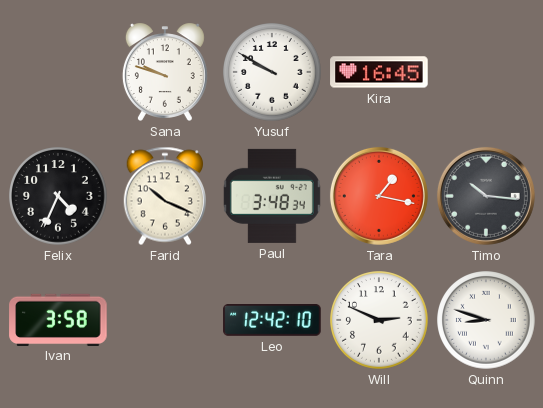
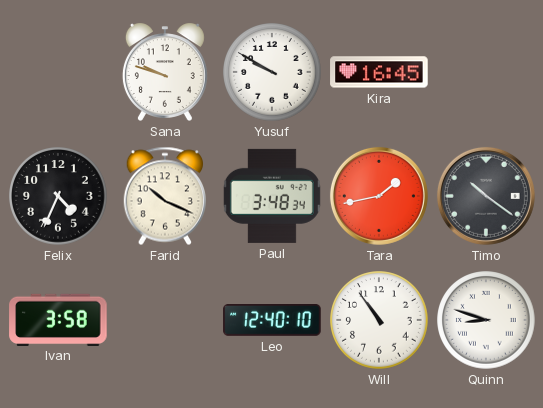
Tara: 1:17 -> 1:43 (379, 196)
Timo: 10:16 -> 10:21 (486, 196)
Leo: 12:42 -> 12:40 (272, 321)
Will: 2:49 -> 10:54 (379, 320)
